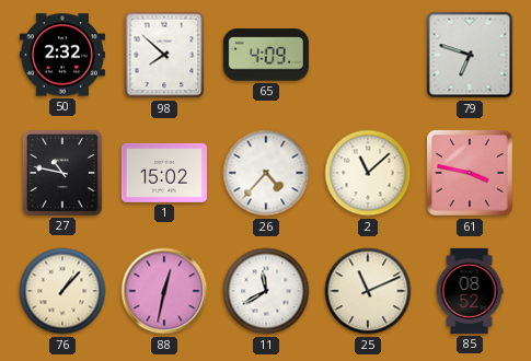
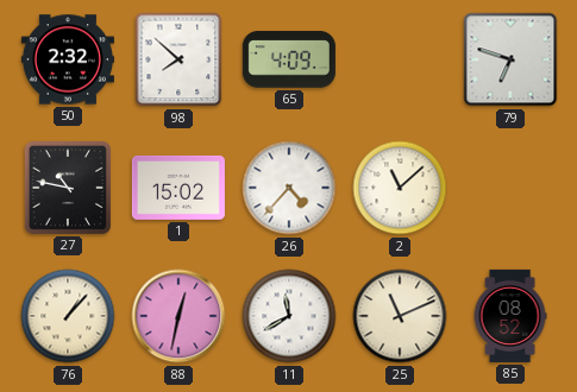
61: 3:47 -> none (470, 173)
